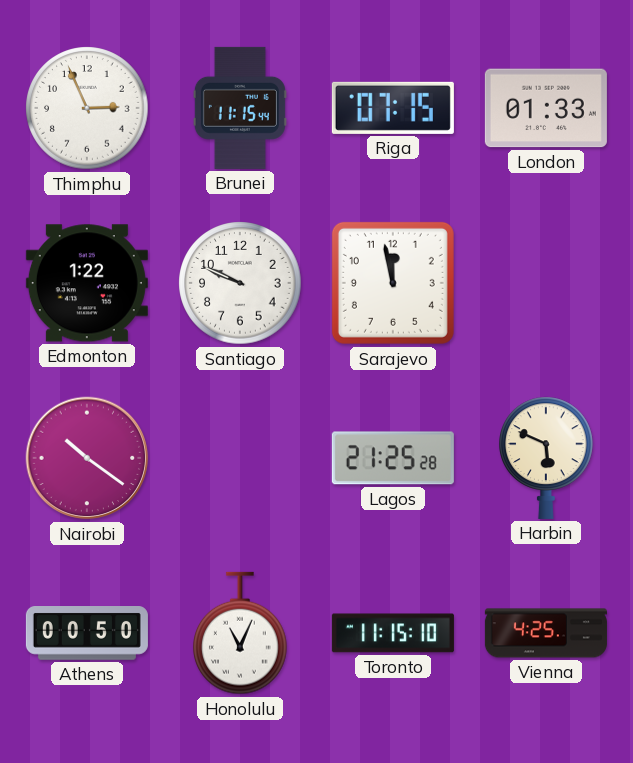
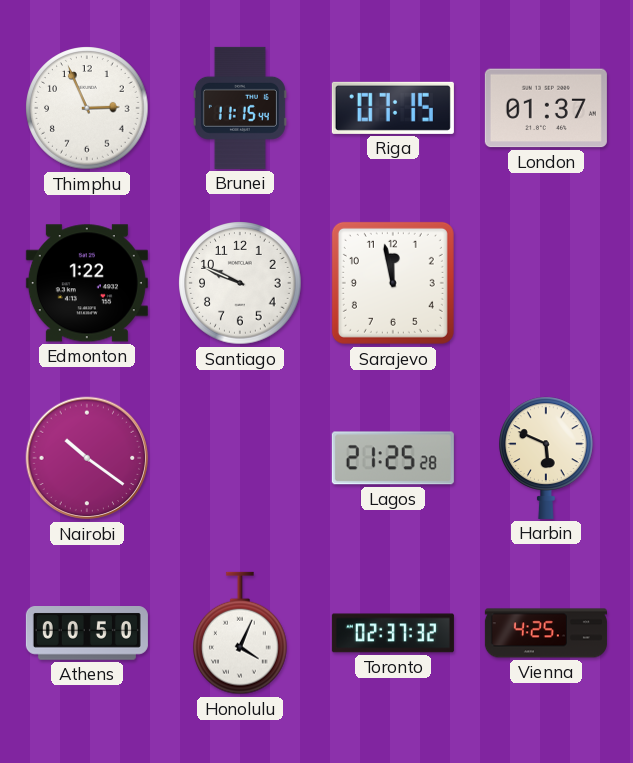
London: 01:33 -> 01:37 (546, 108)
Honolulu: 11:04 -> 4:04 (241, 633)
Toronto: 11:15 -> 02:37 (393, 633)
